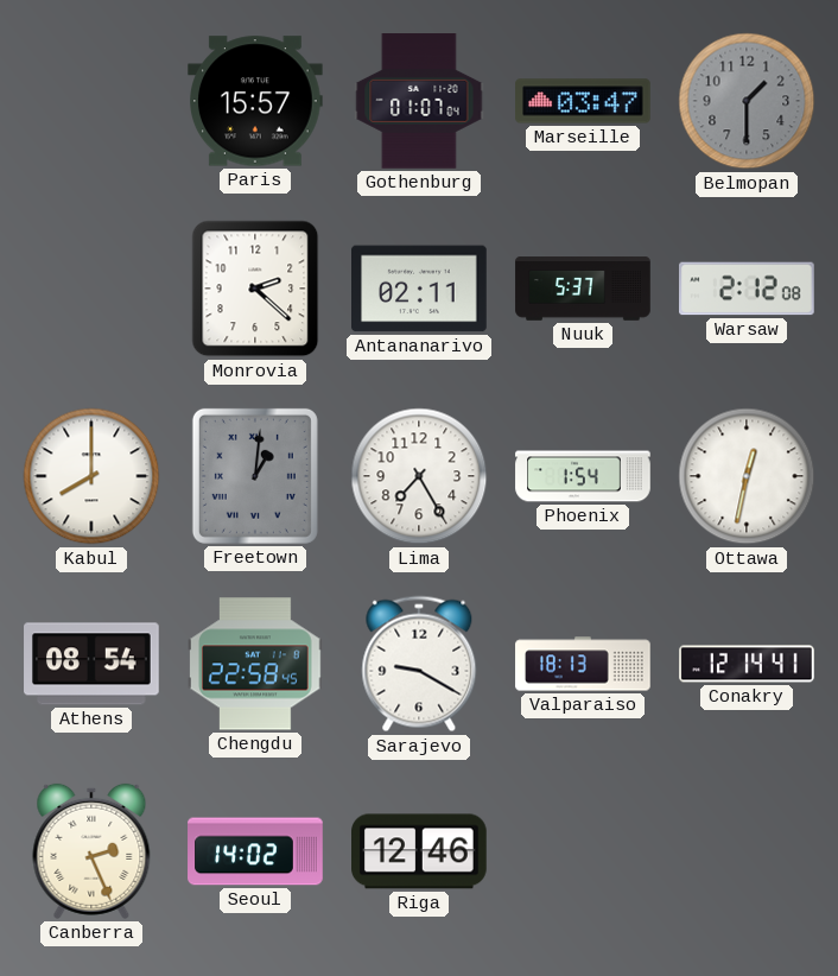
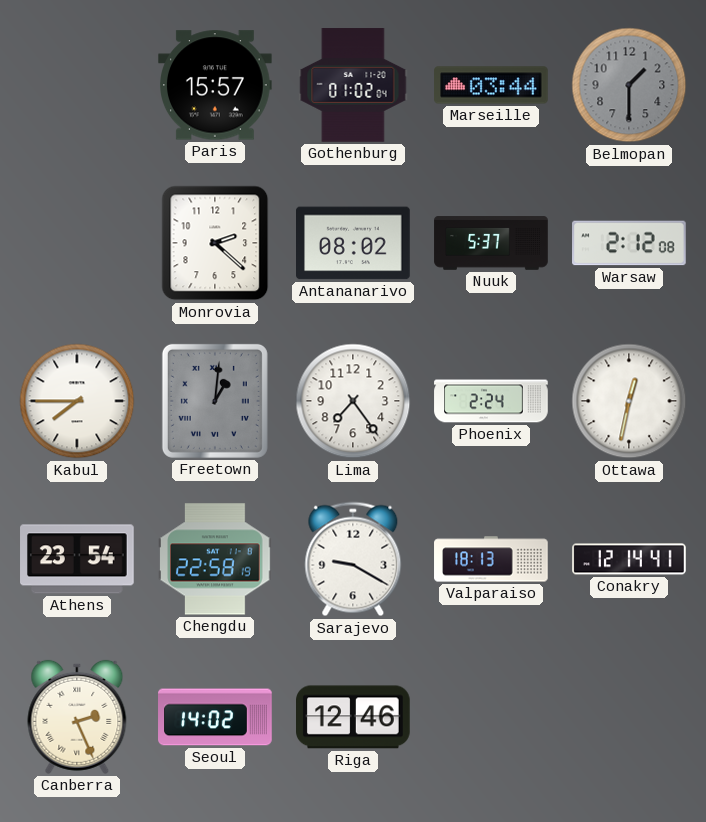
Gothenburg: 01:07 -> 01:02 (353, 85)
Marseille: 03:47 -> 03:44 (491, 85)
Antananarivo: 02:11 -> 08:02 (353, 243)
Kabul: 8:00 -> 7:45 (77, 401)
Lima: 7:25 -> 7:24 (353, 401)
Phoenix: 1:54 -> 2:24 (491, 401)
Athens: 08:54 -> 23:54 (77, 559)
Chengdu: 22:58:45 -> 22:58:19 (216, 559)
